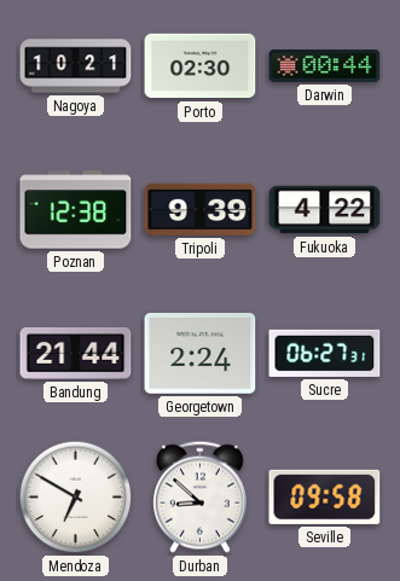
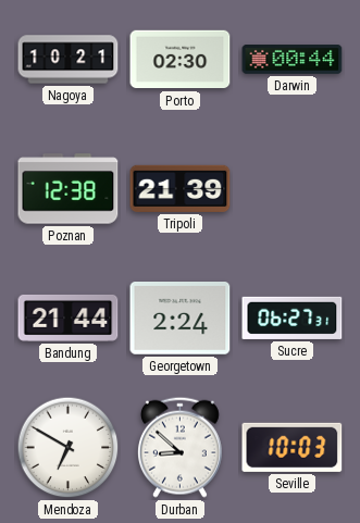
Tripoli: 9:39 -> 21:39 (181, 188)
Fukuoka: 4:22 -> none (325, 210)
Seville: 09:58 -> 10:03 (293, 447)
